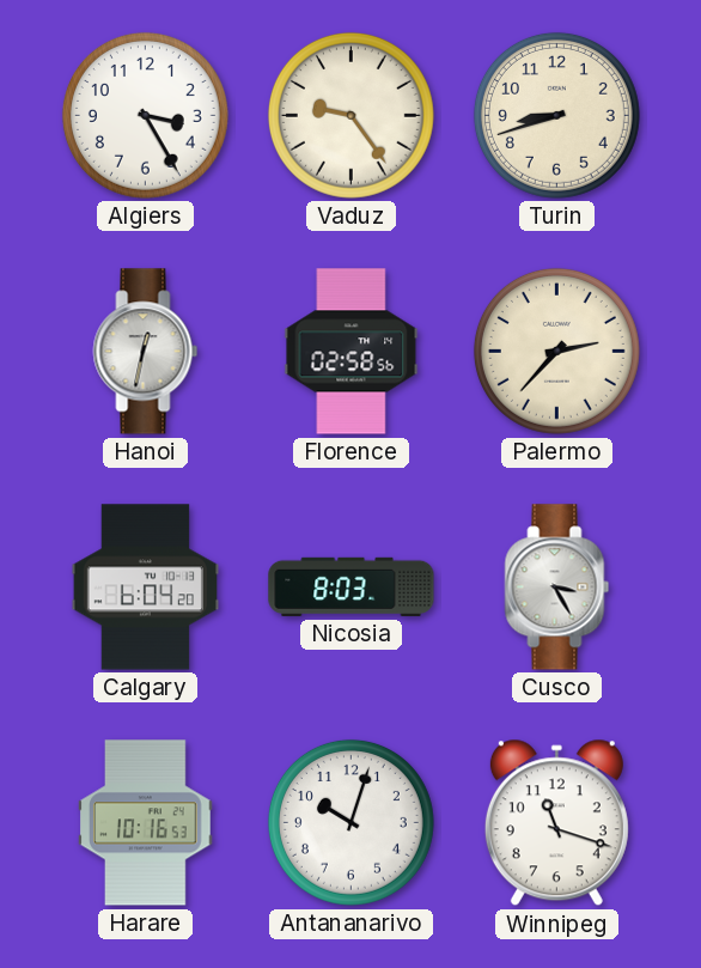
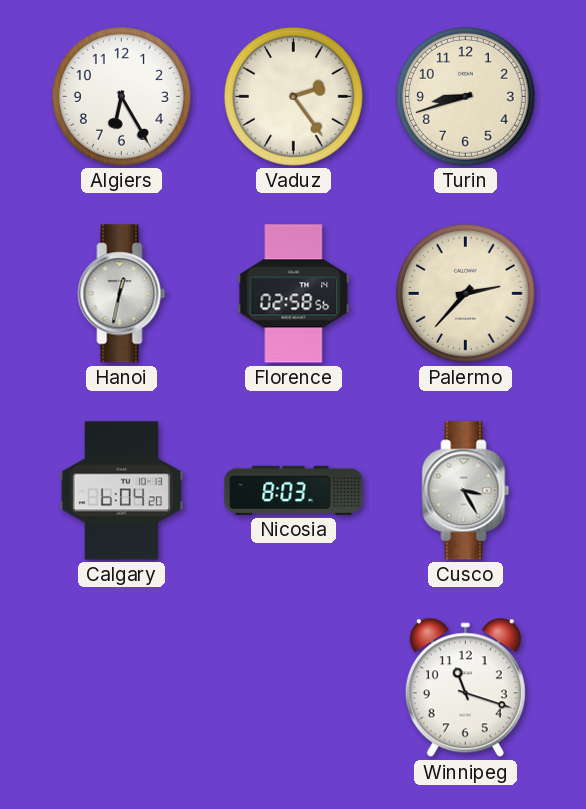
Algiers: 3:25 -> 6:25 (121, 96)
Vaduz: 9:24 -> 2:24 (293, 96)
Harare: 10:16 -> none (146, 823)
Antananarivo: 10:03 -> none (350, 822)
